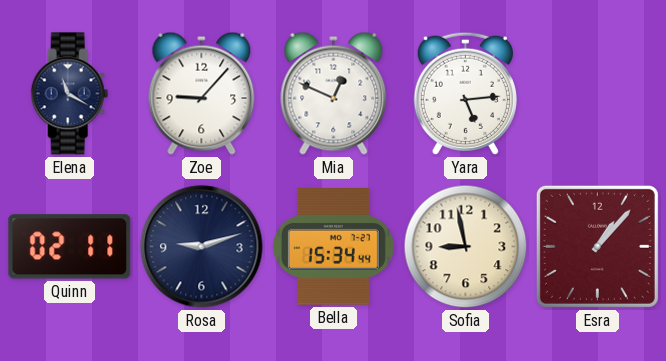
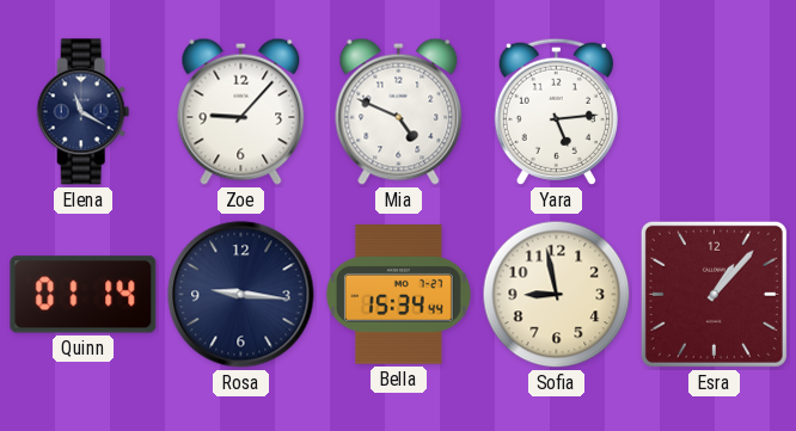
Mia: 12:49 -> 4:49 (399, 111)
Quinn: 02:11 -> 01:14 (84, 295)
Rosa: 9:12 -> 9:16 (241, 295)
